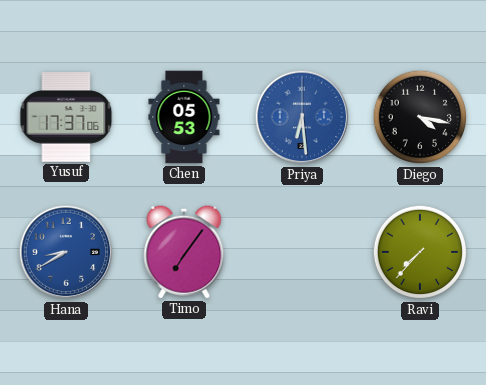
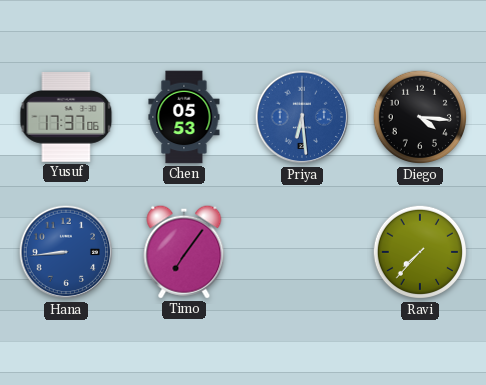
Diego: 4:17 -> 4:16 (420, 117)
Hana: 8:40 -> 8:44 (66, 252)
